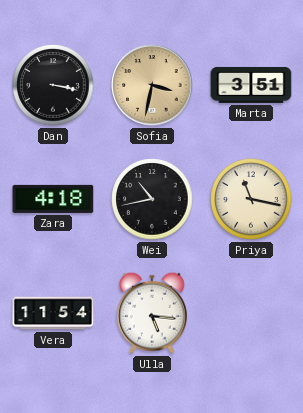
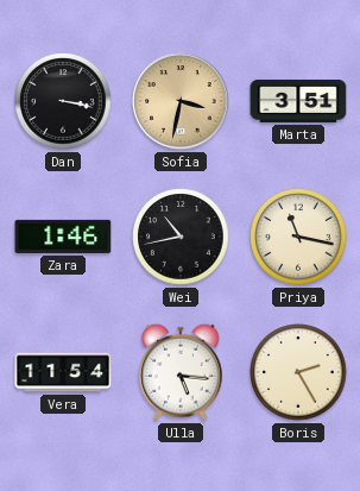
Zara: 4:18 -> 1:46 (63, 237)
Boris: none -> 2:25 (298, 372)
